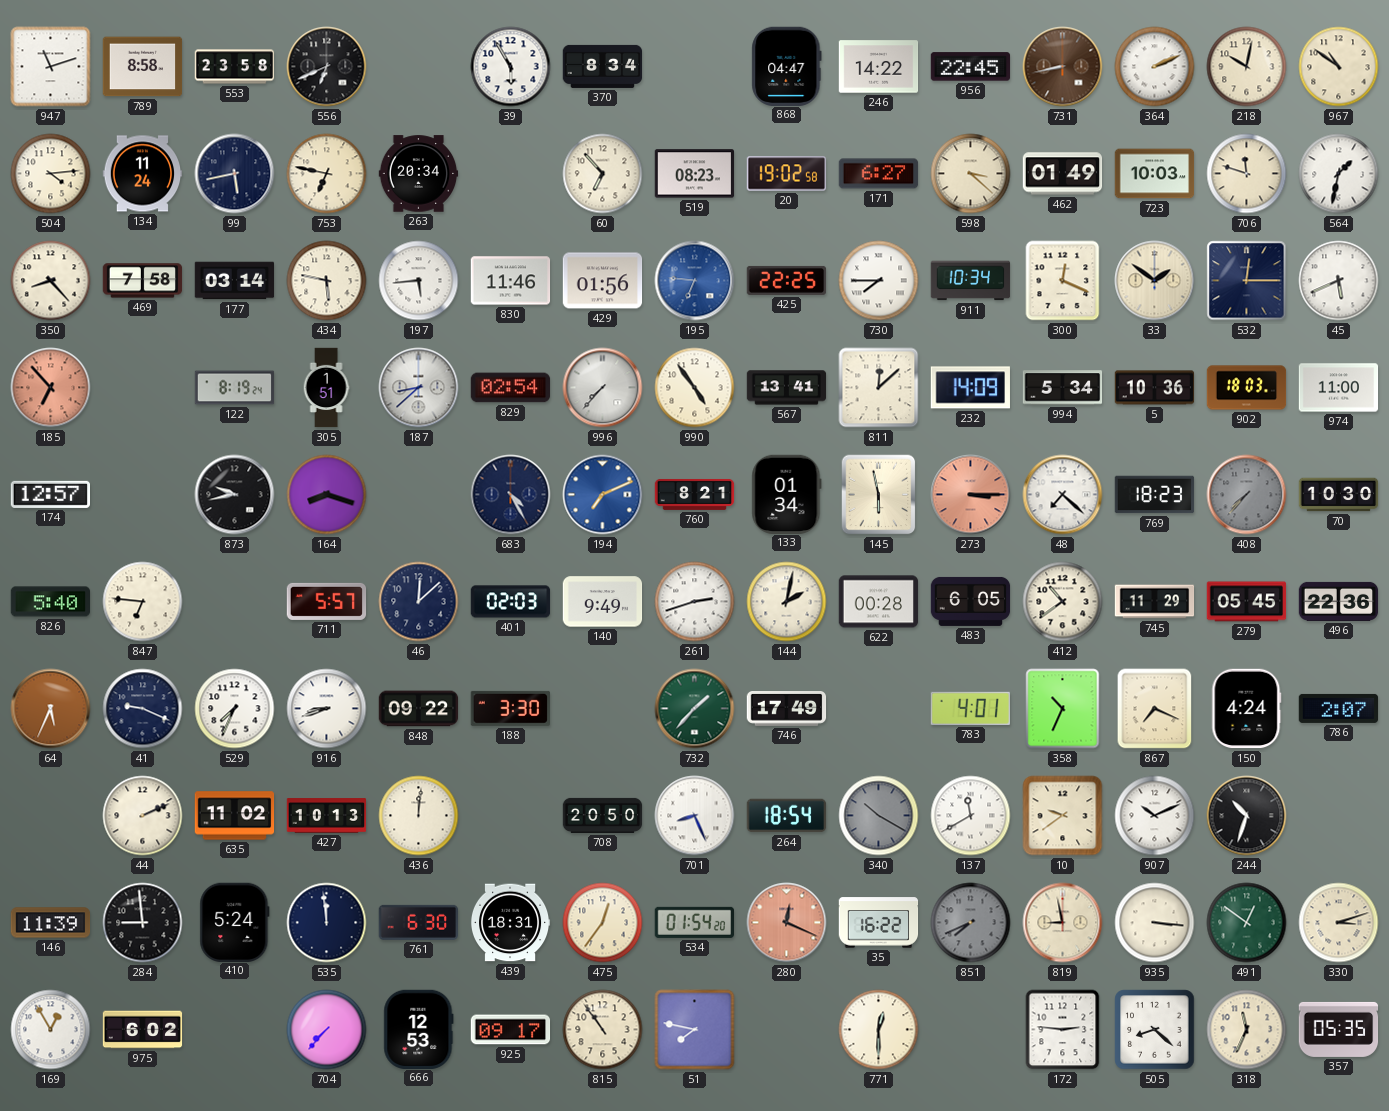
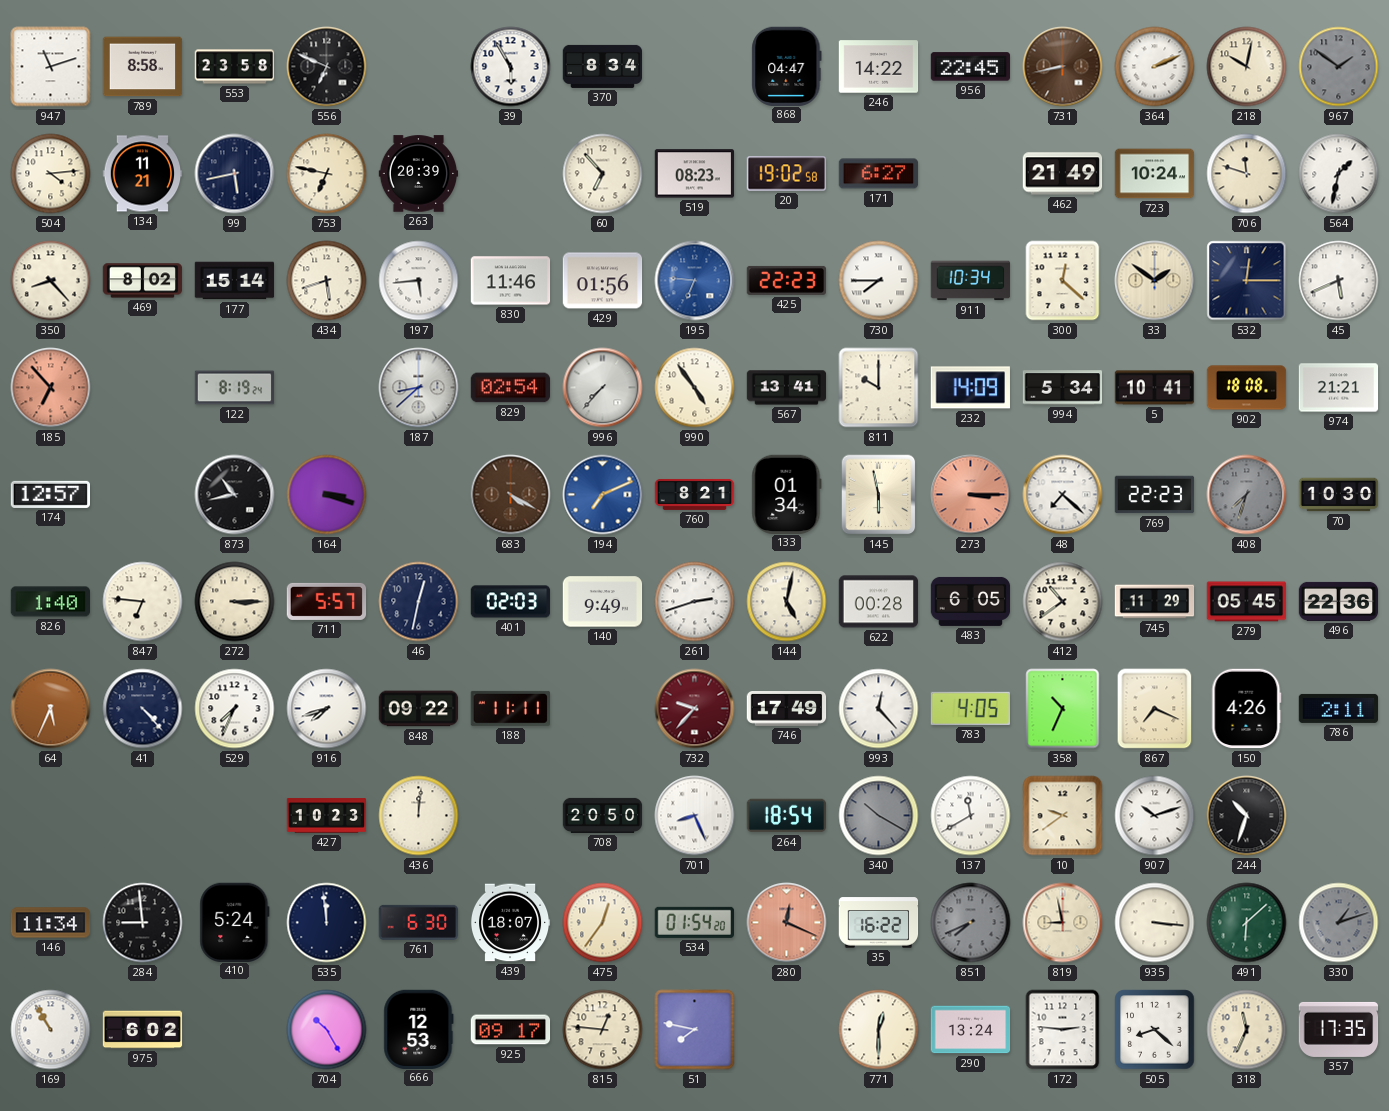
556: 6:41 -> 6:49 (327, 67)
967: 10:51 -> 1:51 (1339, 67)
967 dial: cream -> grey (1339, 67)
134: 11:24 -> 11:21 (143, 174)
263: 20:34 -> 20:39 (419, 174)
598: 3:22 -> none (971, 174)
462: 01:49 -> 21:49 (1063, 174)
723: 10:03 -> 10:24 (1155, 174)
469: 7:58 -> 8:02 (143, 281)
177: 03:14 -> 15:14 (235, 281)
434: 5:47 -> 5:42 (327, 281)
425: 22:25 -> 22:23 (787, 280)
300: 12:19 -> 12:22 (1063, 281)
305: 1:51 -> none (326, 388)
811: 12:08 -> 10:00 (879, 388)
5: 10:36 -> 10:41 (1155, 388)
902: 18:03 -> 18:08 (1247, 388)
974: 11:00 -> 21:21 (1339, 388)
873: 9:43 -> 10:43 (235, 495)
164: 8:18 -> 3:18 (327, 495)
683: 4:25 -> 4:20 (511, 495)
683 dial: navy -> brown (511, 495)
769: 18:23 -> 22:23 (1155, 495)
408: 7:37 -> 7:33 (1247, 495)
826: 5:40 -> 1:40 (51, 602)
272: none -> 3:15 (235, 602)
46: 12:08 -> 12:32 (419, 602)
144: 2:02 -> 5:02 (787, 602)
41: 9:19 -> 4:23 (143, 709)
916: 8:42 -> 7:42 (327, 709)
188: 3:30 -> 11:11 (510, 708)
732: 1:37 -> 9:37 (695, 709)
732 dial: green -> burgundy (695, 709)
993: none -> 12:23 (879, 709)
783: 4:01 -> 4:05 (970, 708)
150: 4:24 -> 4:26 (1247, 709)
786: 2:07 -> 2:11 (1339, 708)
44: 2:11 -> none (143, 816)
635: 11:02 -> none (235, 816)
427: 10:13 -> 10:23 (327, 816)
907: 10:11 -> 10:12 (1155, 816)
146: 11:39 -> 11:34 (51, 923)
439: 18:31 -> 18:07 (510, 923)
491: 12:51 -> 6:08 (1247, 923)
330: 3:12 -> 1:12 (1339, 923)
330 dial: cream -> grey (1339, 923)
169: 12:55 -> 10:55 (51, 1030)
704: 7:37 -> 10:25 (327, 1030)
815: 10:54 -> 12:46 (603, 1030)
290: none -> 13:24 (971, 1030)
357: 05:35 -> 17:35 (1339, 1029)
